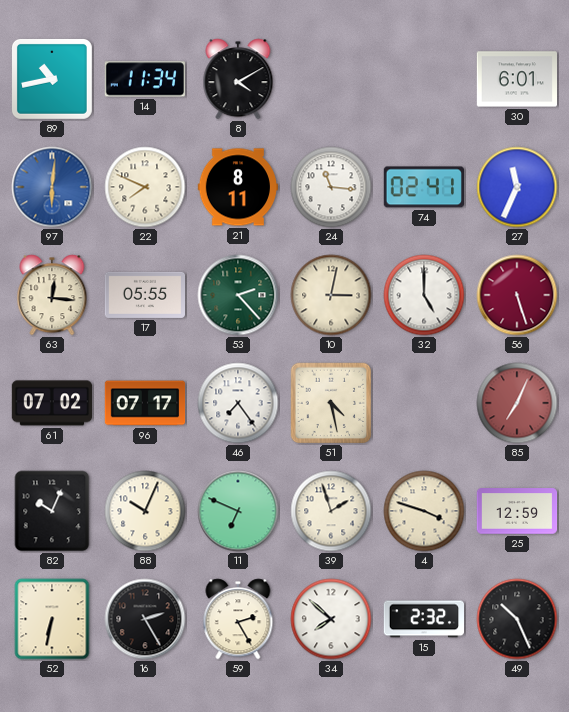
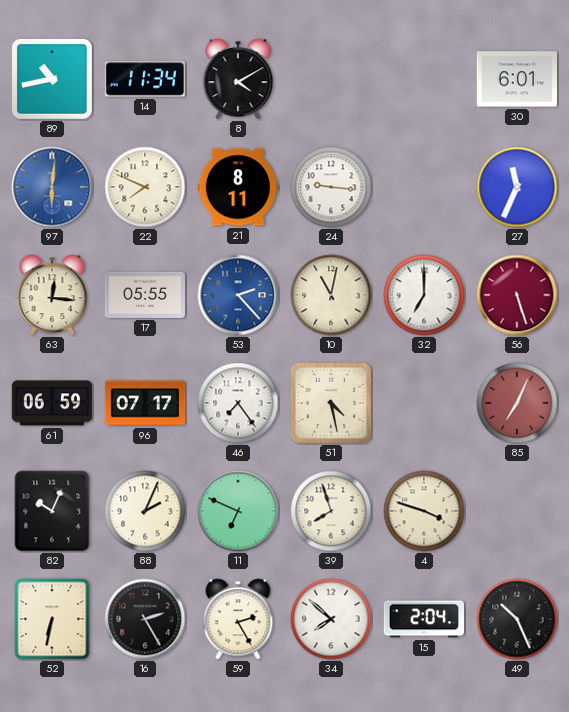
24: 11:16 -> 9:16 (331, 187)
74: 02:41 -> none (423, 187)
53 dial: green -> blue (238, 295)
10: 3:02 -> 11:02 (331, 295)
32: 5:00 -> 7:00 (424, 295)
61: 07:02 -> 06:59 (52, 403)
88: 10:04 -> 2:04 (145, 511)
39: 1:57 -> 7:57 (331, 511)
25: 12:59 -> none (517, 511)
15: 2:32 -> 2:04 (423, 619)
